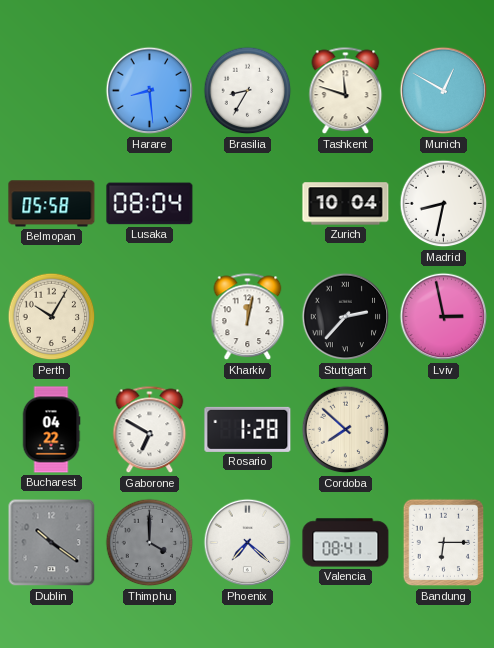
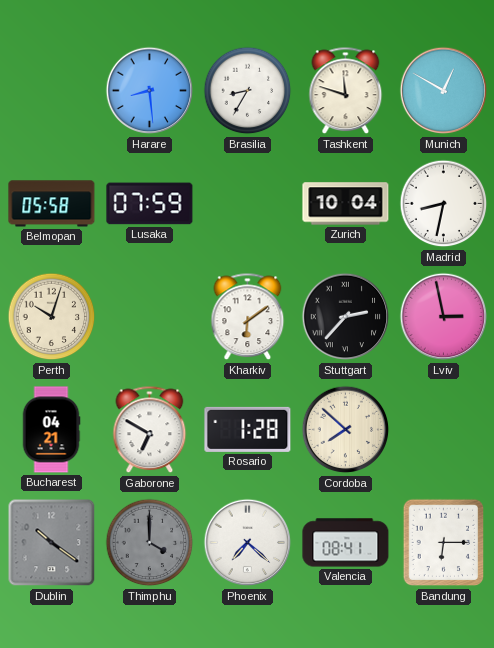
Lusaka: 08:04 -> 07:59 (150, 204)
Perth: 10:05 -> 10:03 (52, 317)
Kharkiv: 12:02 -> 6:09 (248, 317)
Bucharest: 04:22 -> 04:21 (51, 430)
